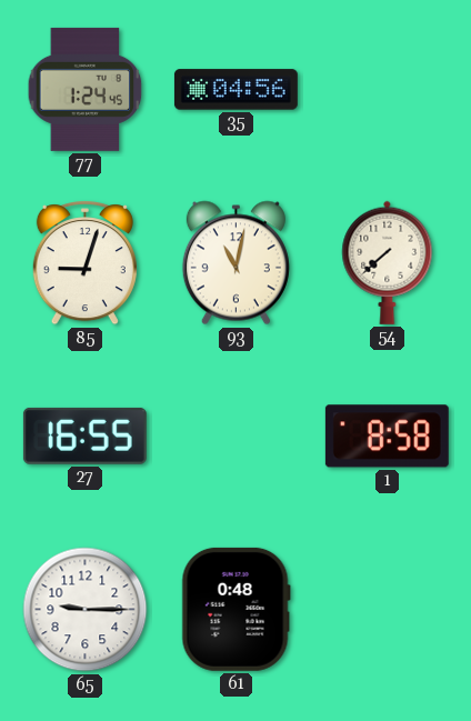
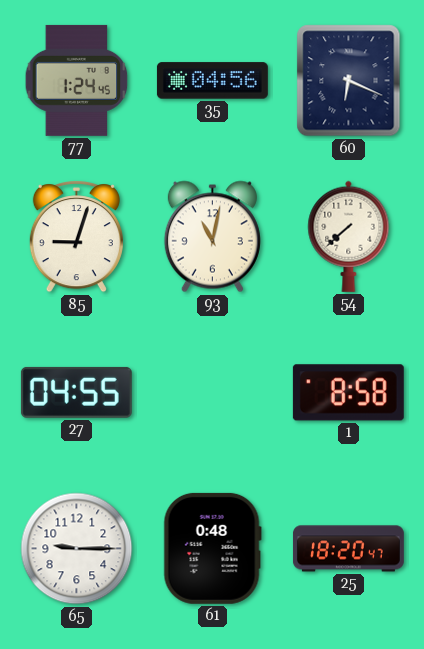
60: none -> 6:19 (349, 81)
27: 16:55 -> 04:55 (76, 392)
25: none -> 18:20 (348, 549)
